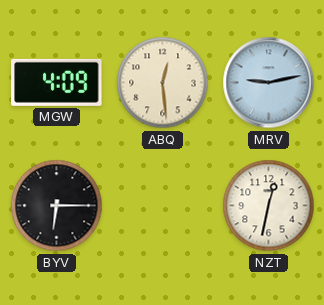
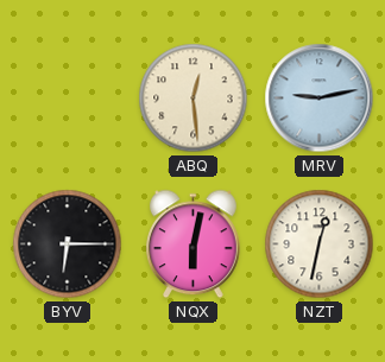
MGW: 4:09 -> none (57, 82)
NQX: none -> 6:02 (194, 244)
